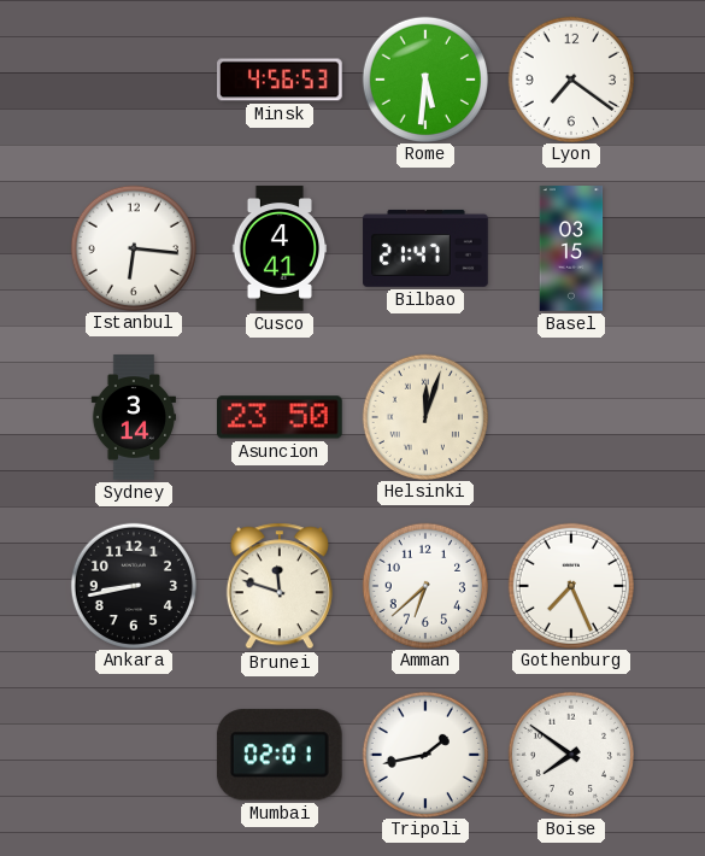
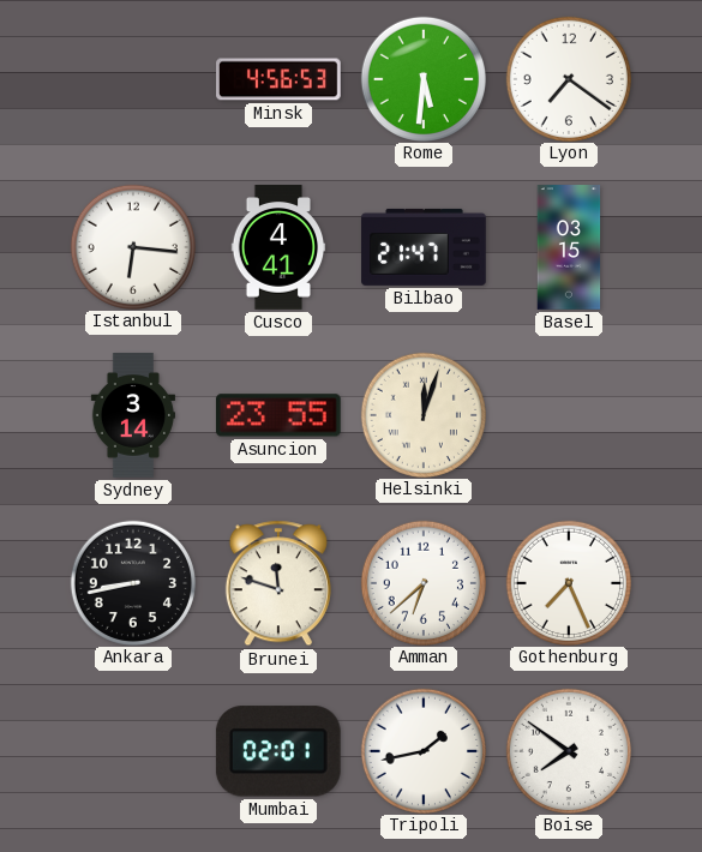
Asuncion: 23:50 -> 23:55 (278, 415)
